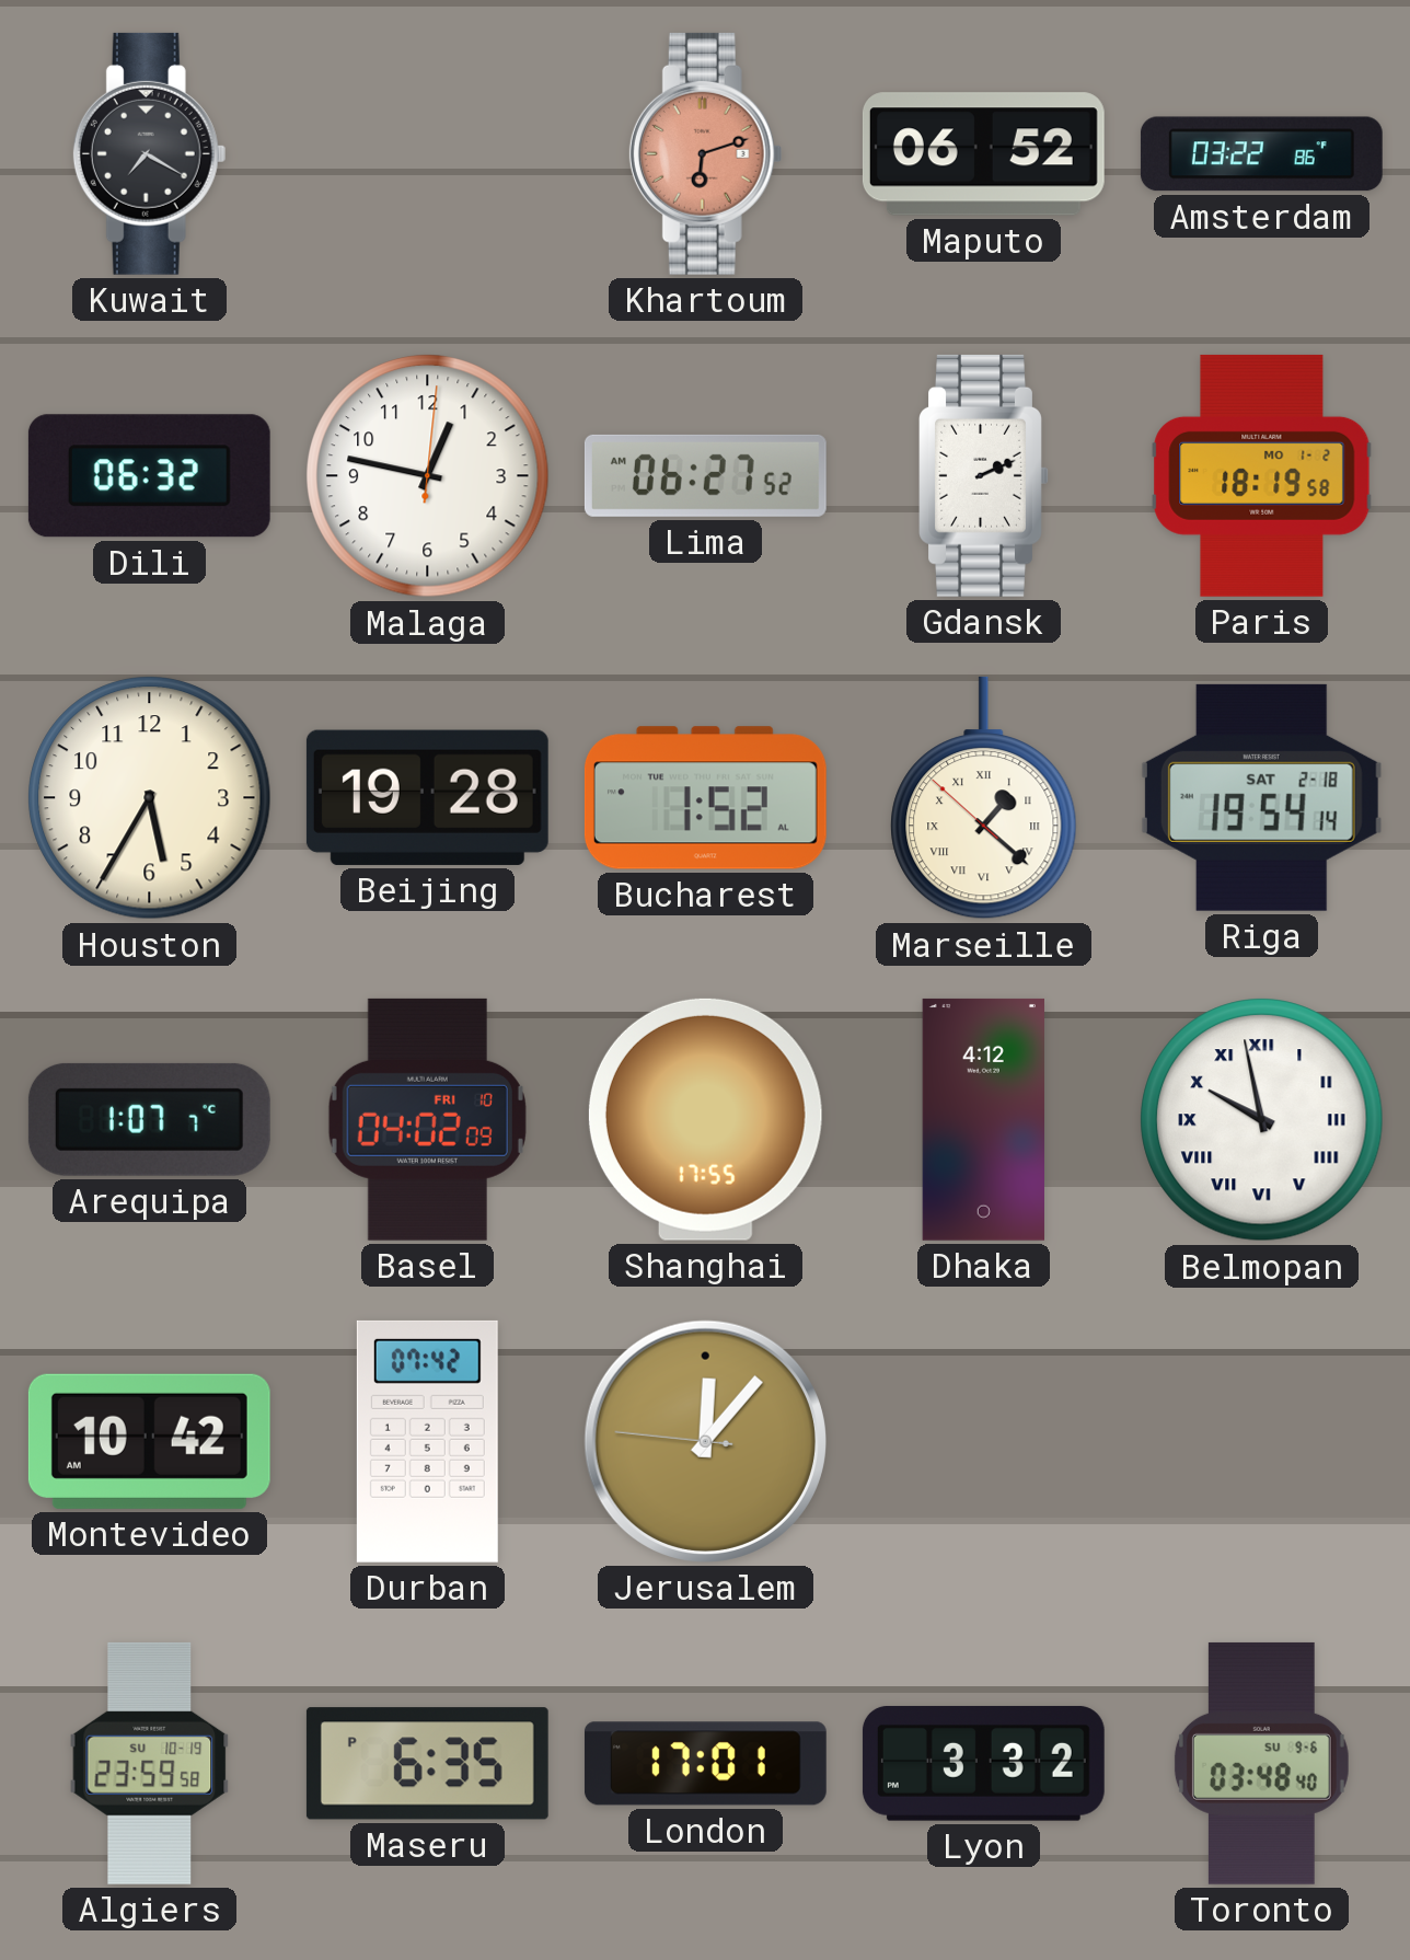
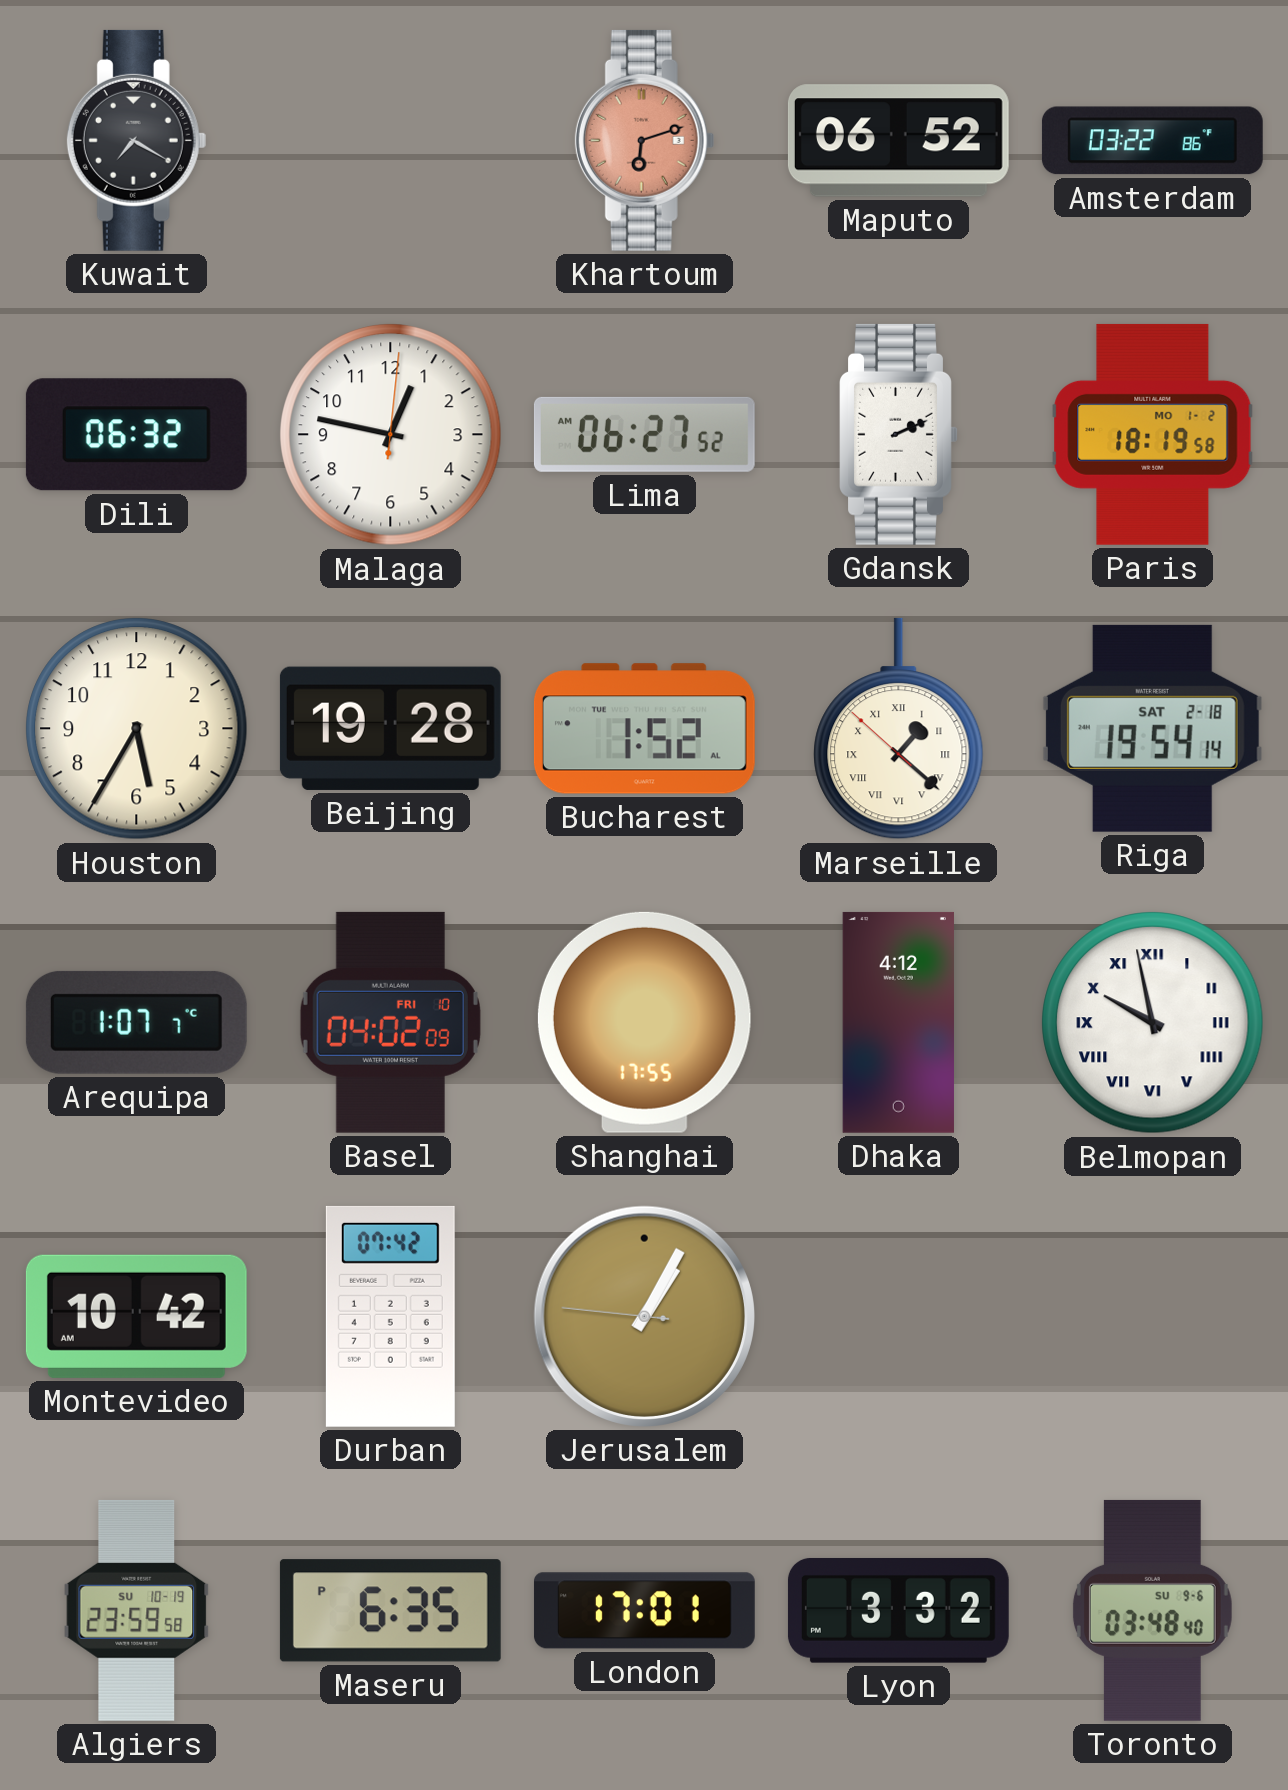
Jerusalem: 12:06 -> 1:04 (644, 1316)
